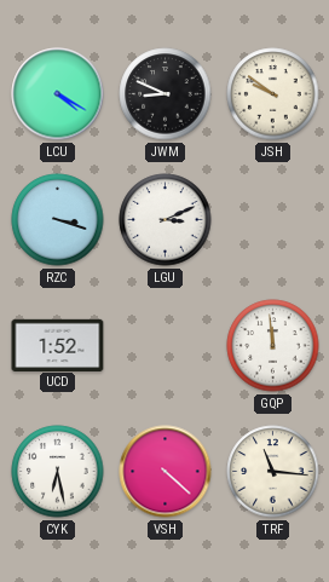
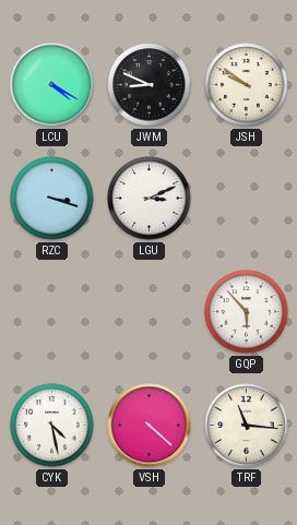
UCD: 1:52 -> none (58, 345)
GQP: 11:59 -> 5:53 (247, 312)
CYK: 6:28 -> 4:28 (52, 426)
